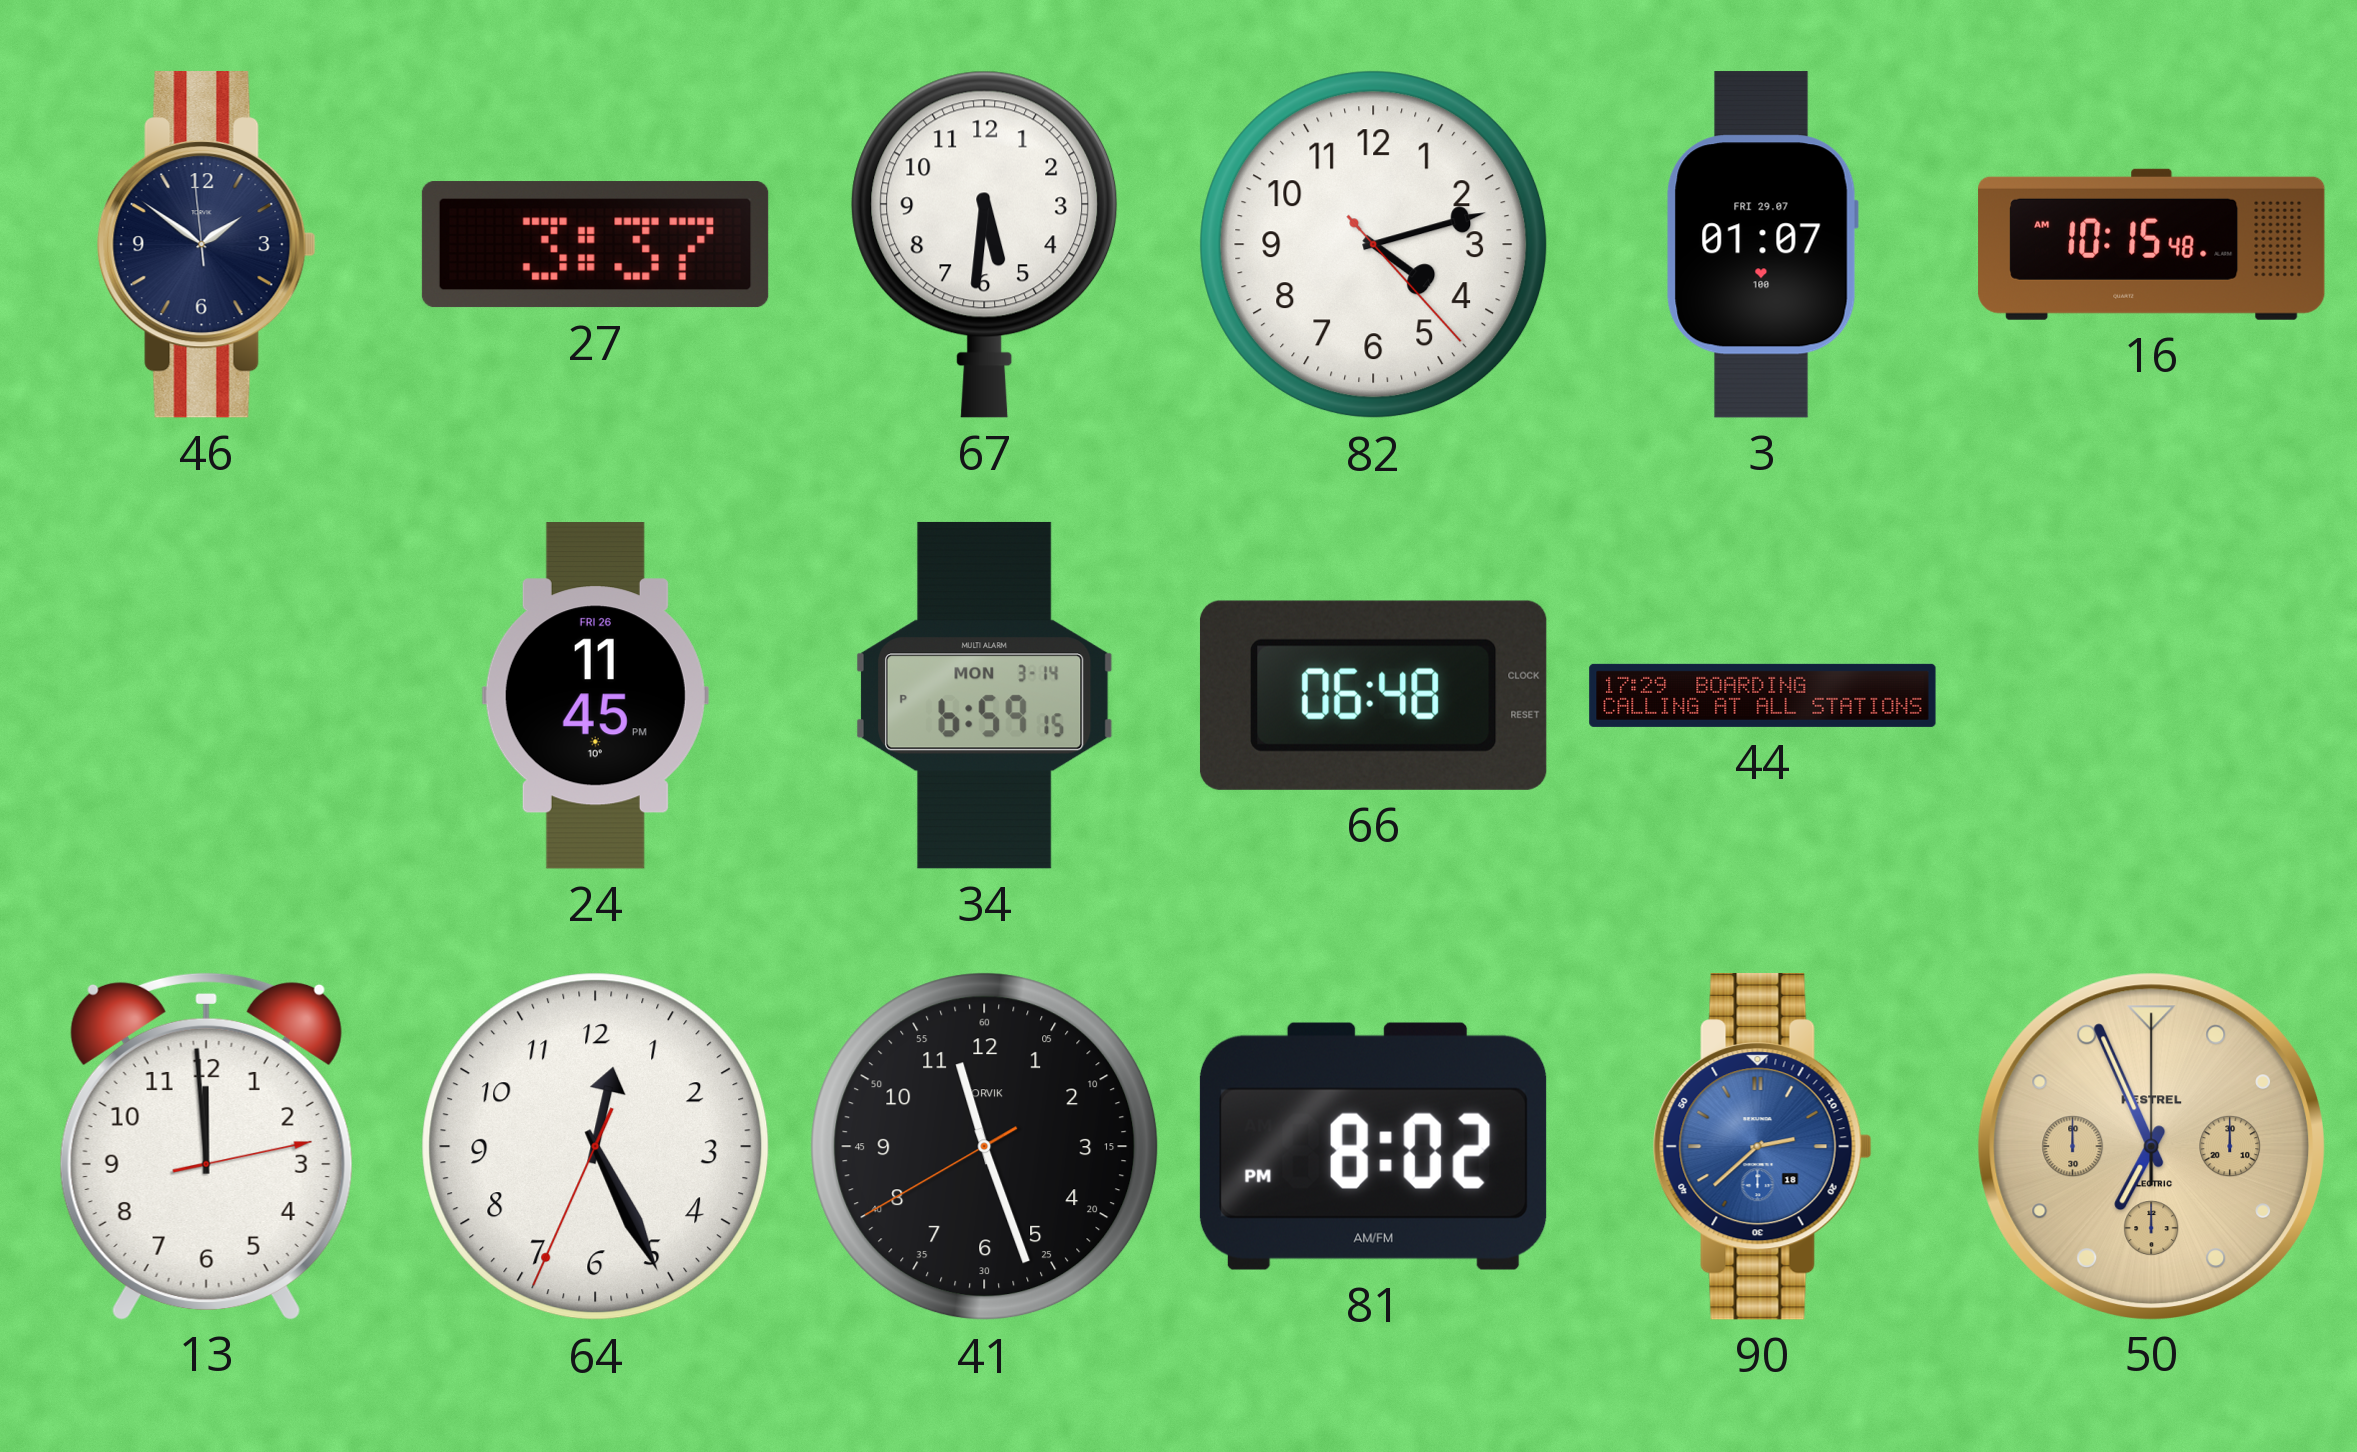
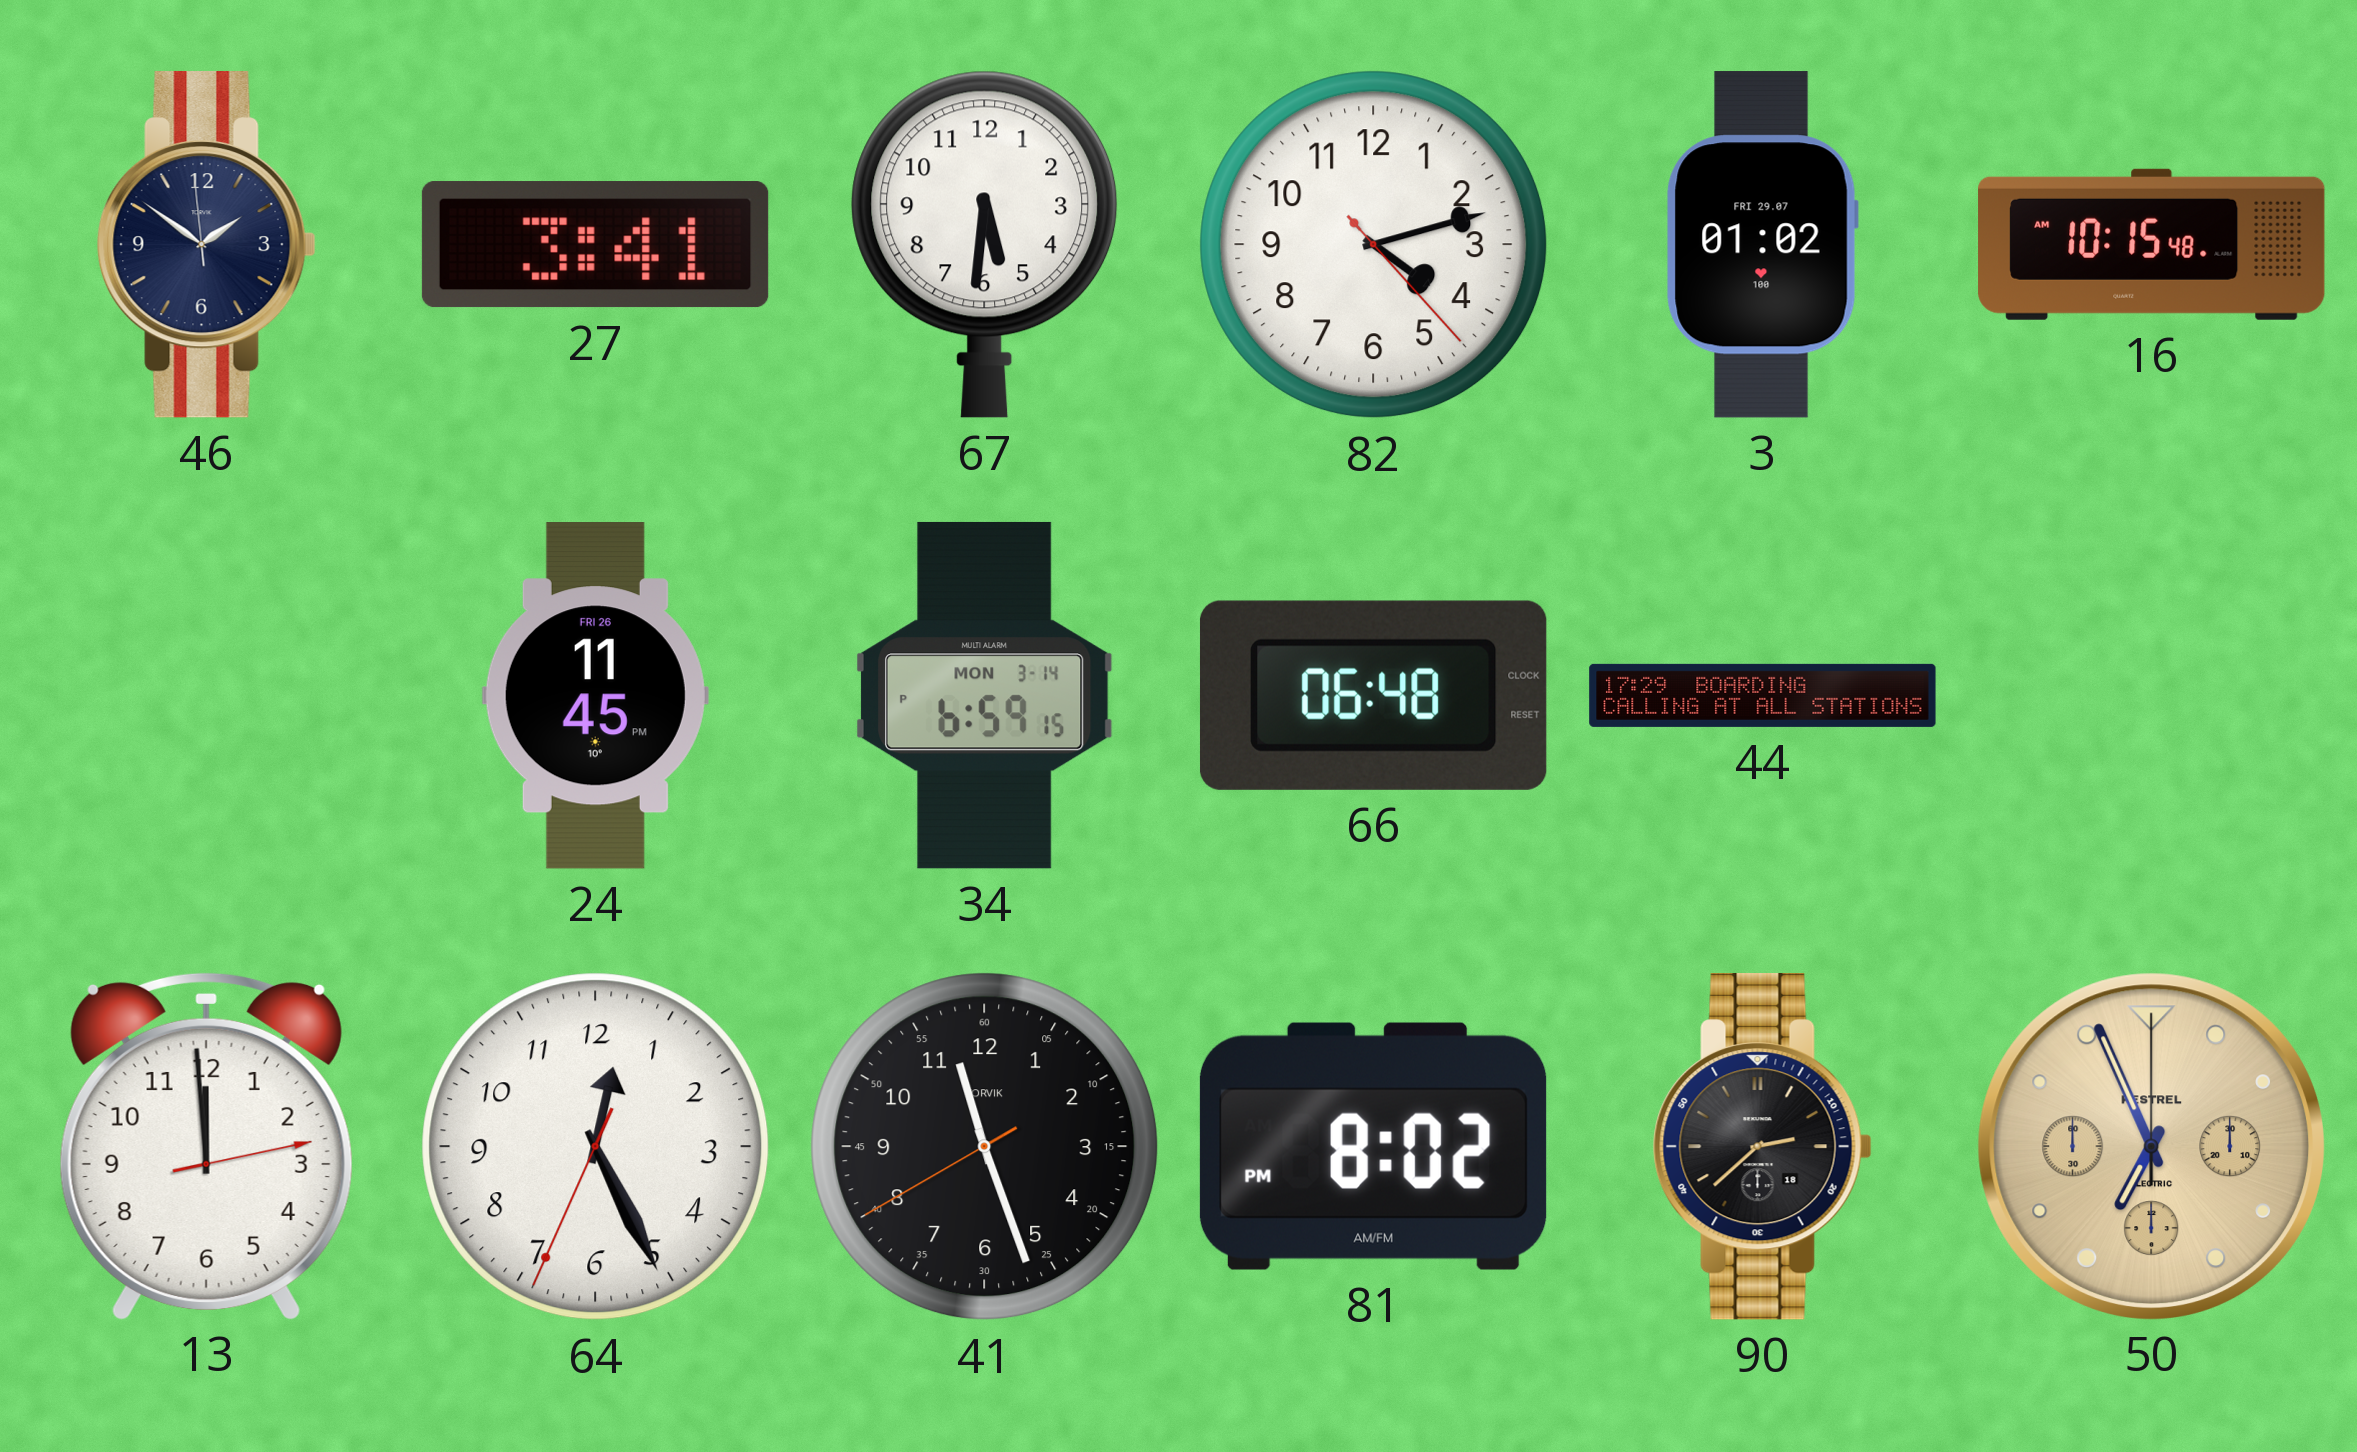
27: 3:37 -> 3:41 (595, 245)
3: 01:07 -> 01:02 (1762, 245)
90 dial: blue -> black (1762, 1147)
